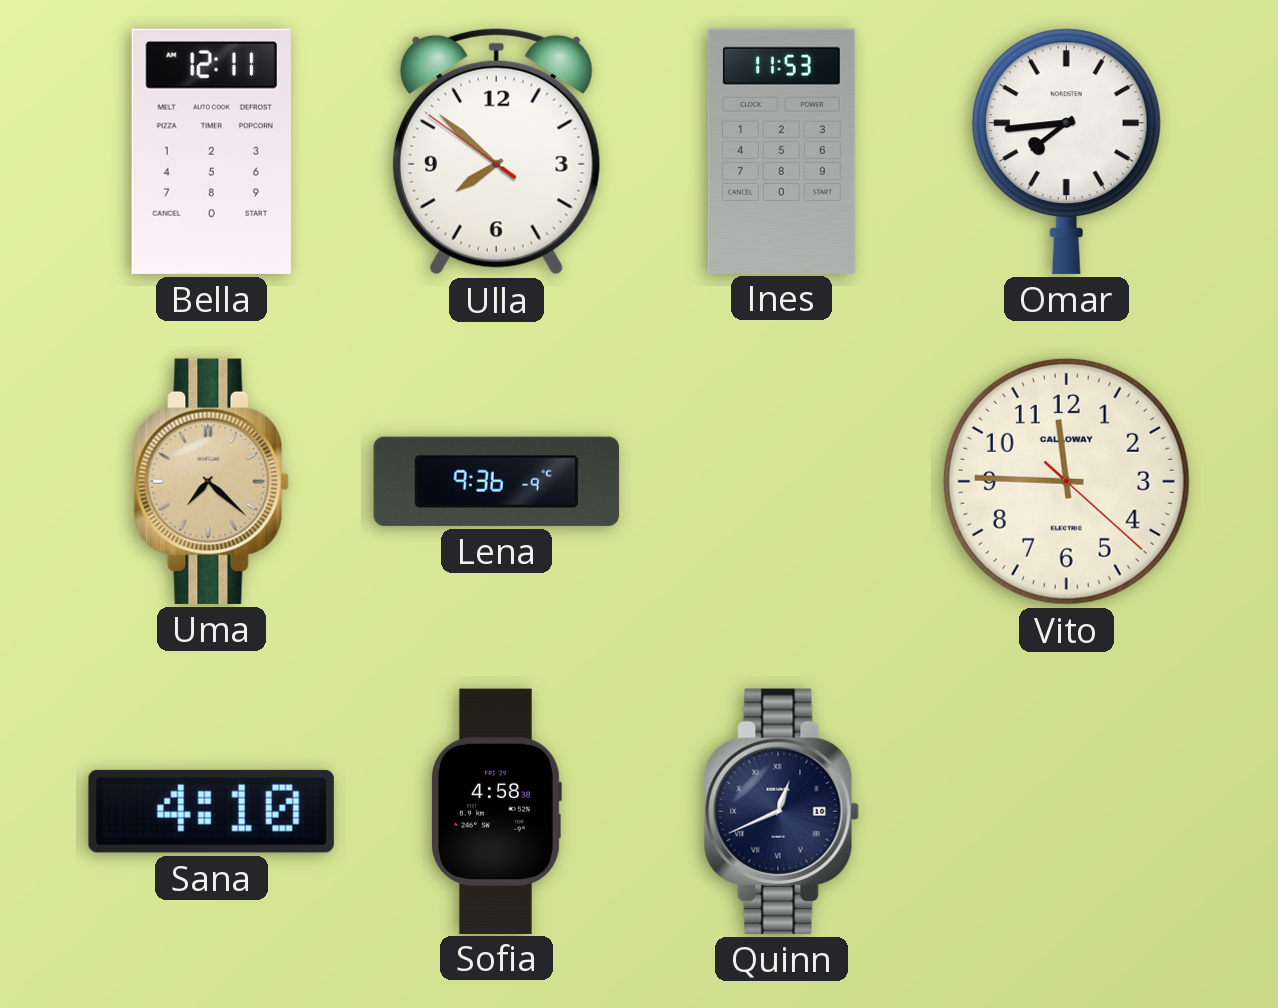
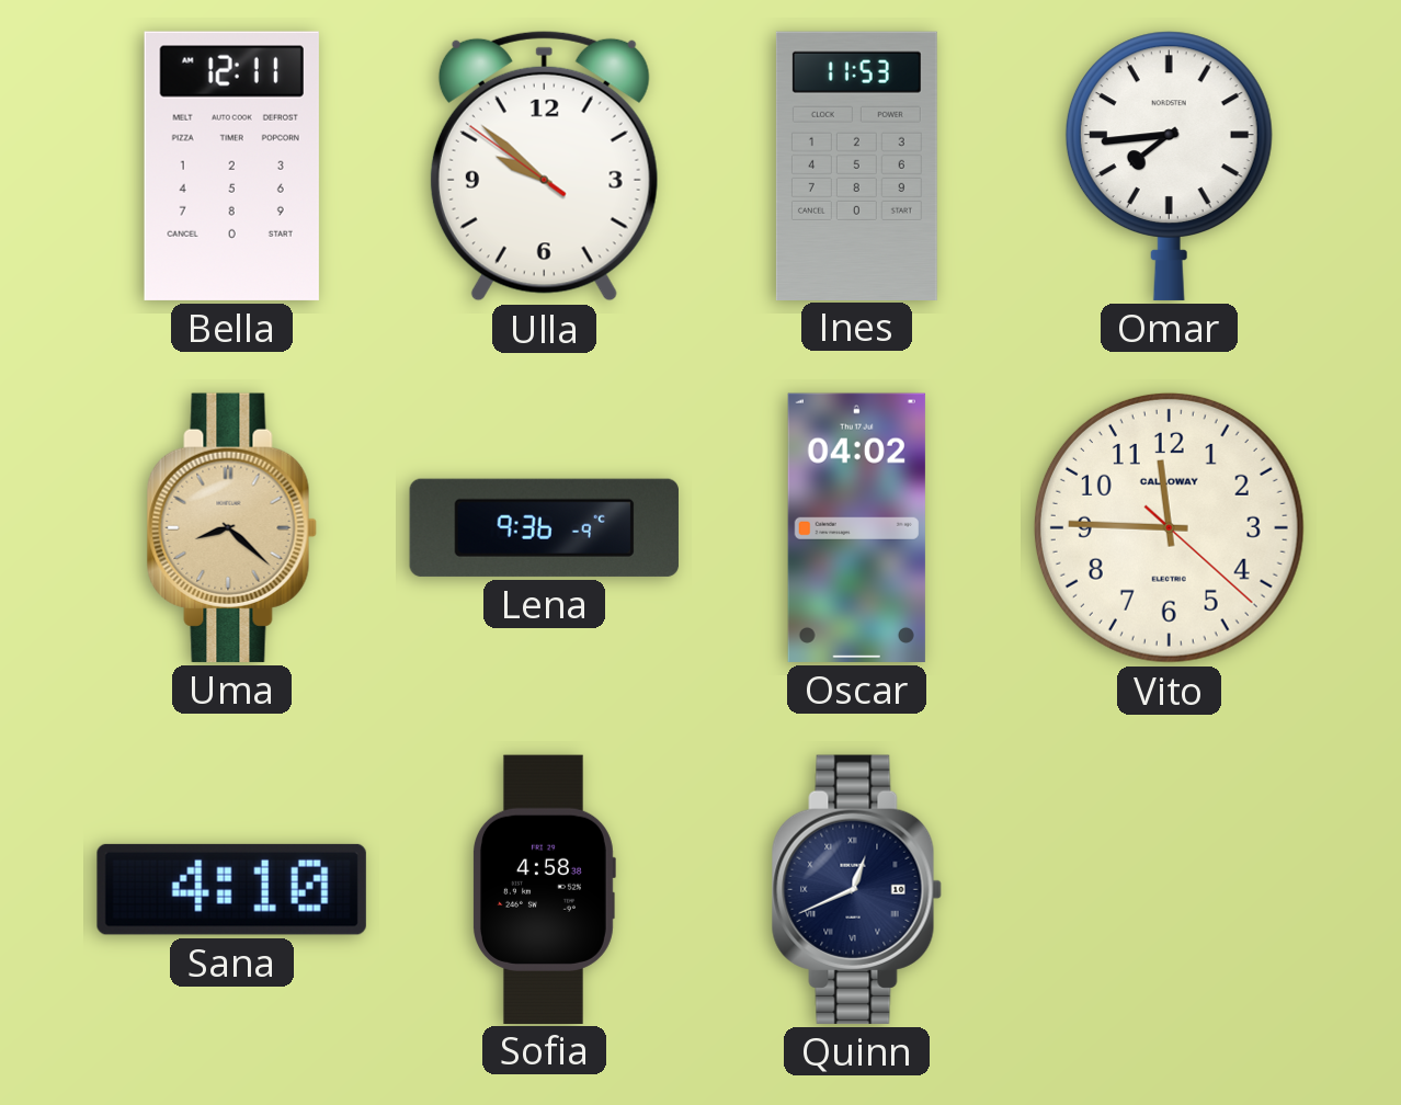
Ulla: 7:51 -> 9:51 (544, 166)
Uma: 7:22 -> 8:22 (231, 527)
Oscar: none -> 04:02 (856, 527)
